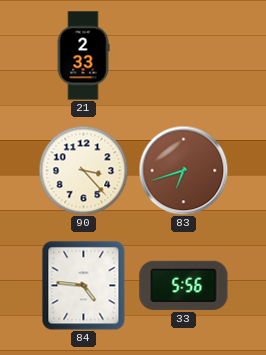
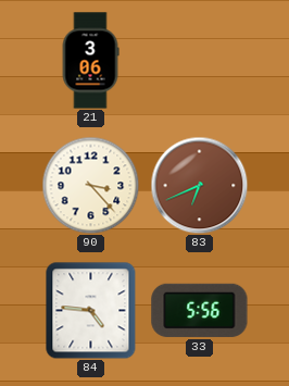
21: 2:33 -> 3:06 (90, 61)
83: 6:42 -> 6:41 (199, 185)
